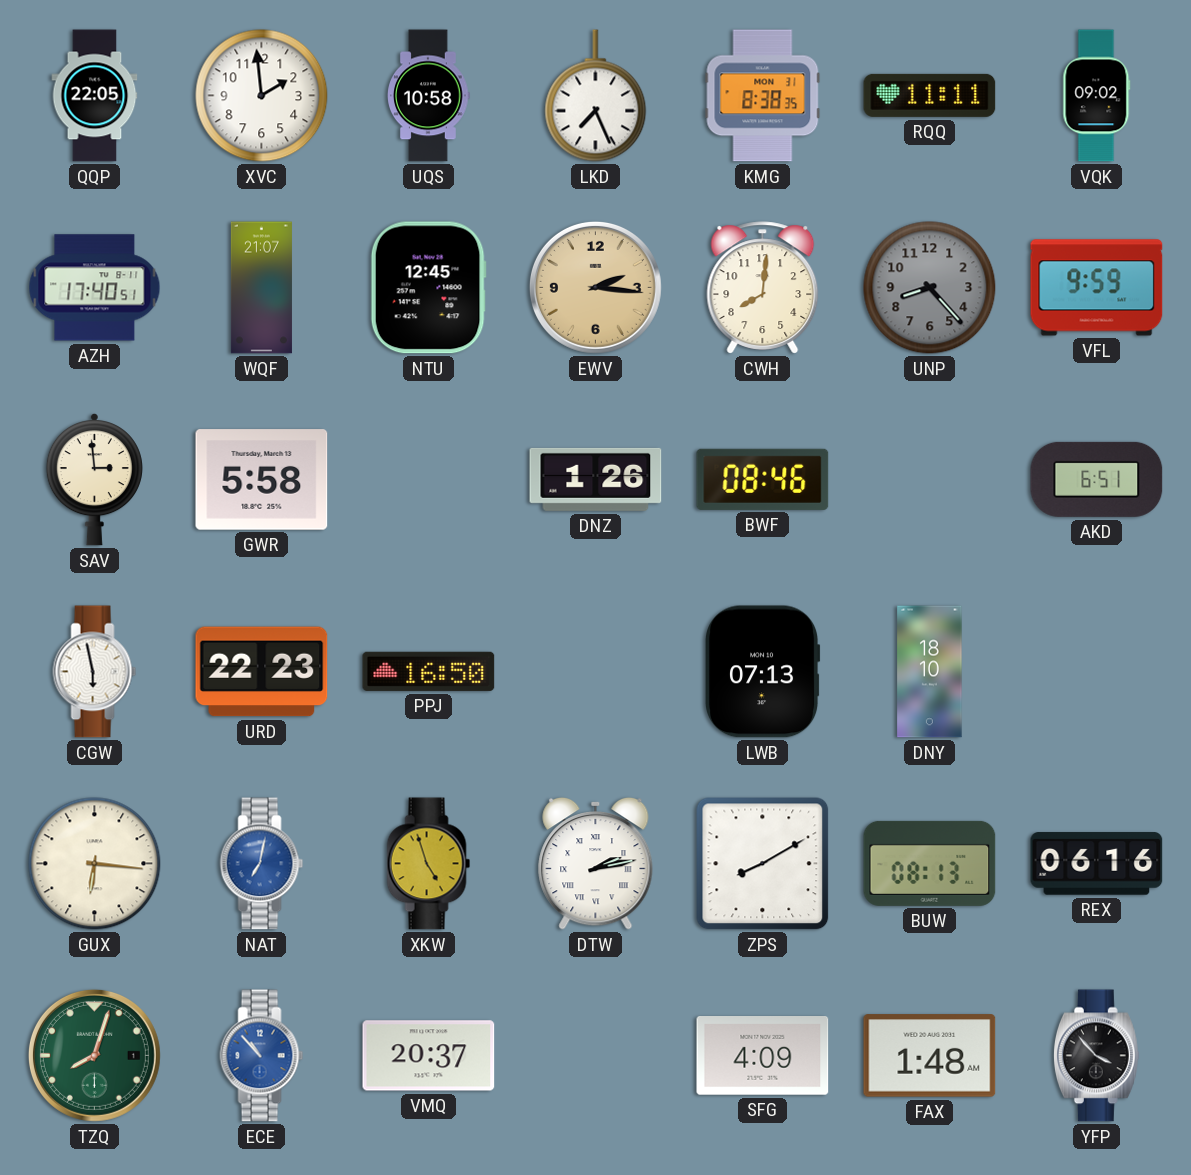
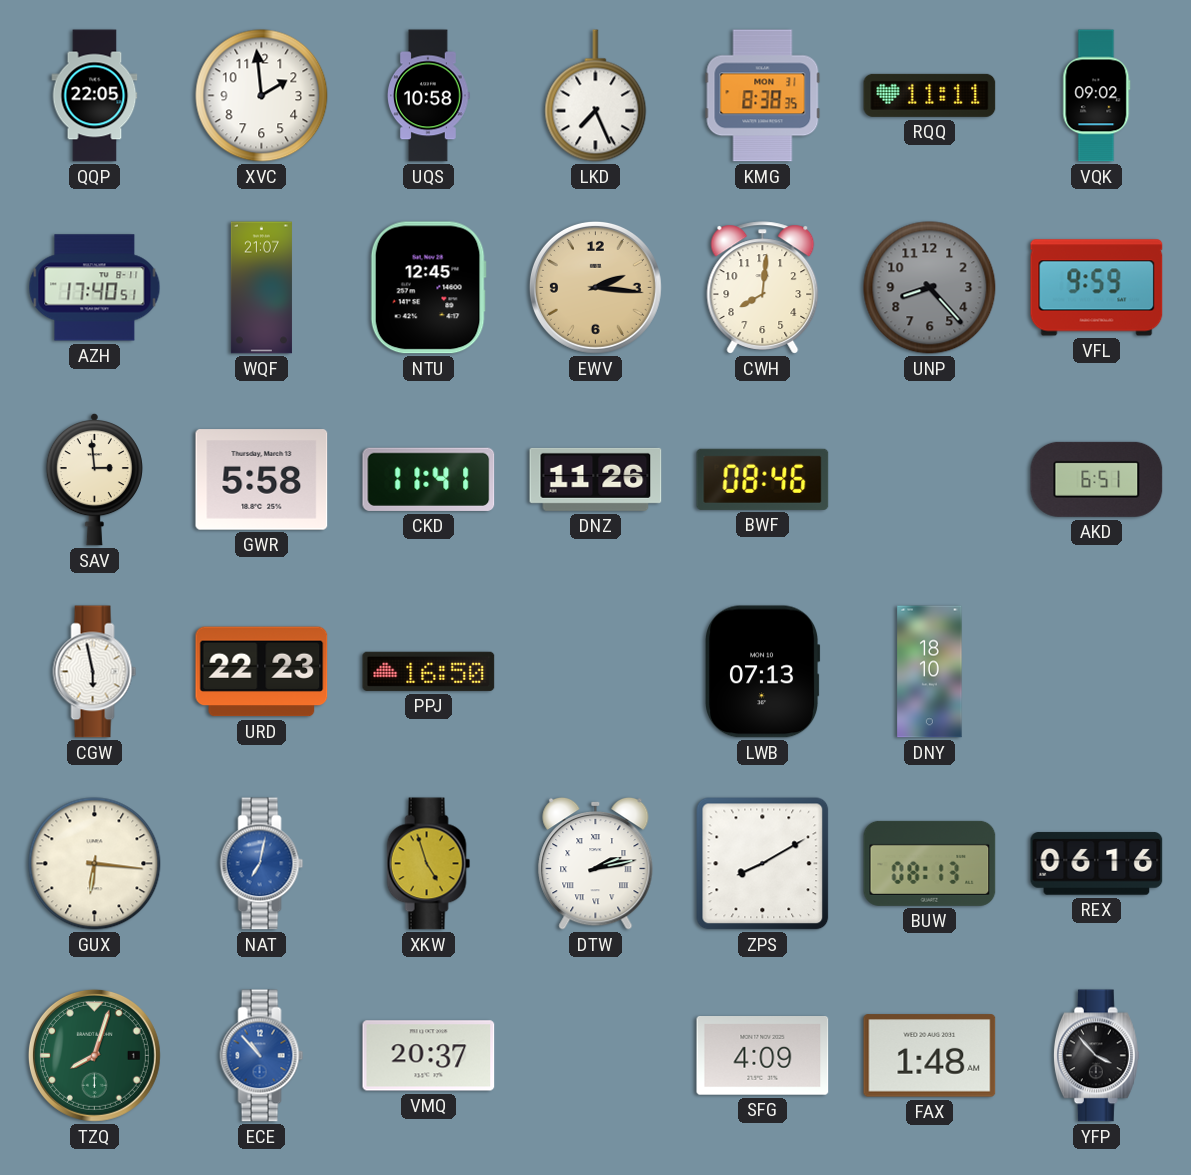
CKD: none -> 11:41 (429, 479)
DNZ: 1:26 -> 11:26 (596, 479)
